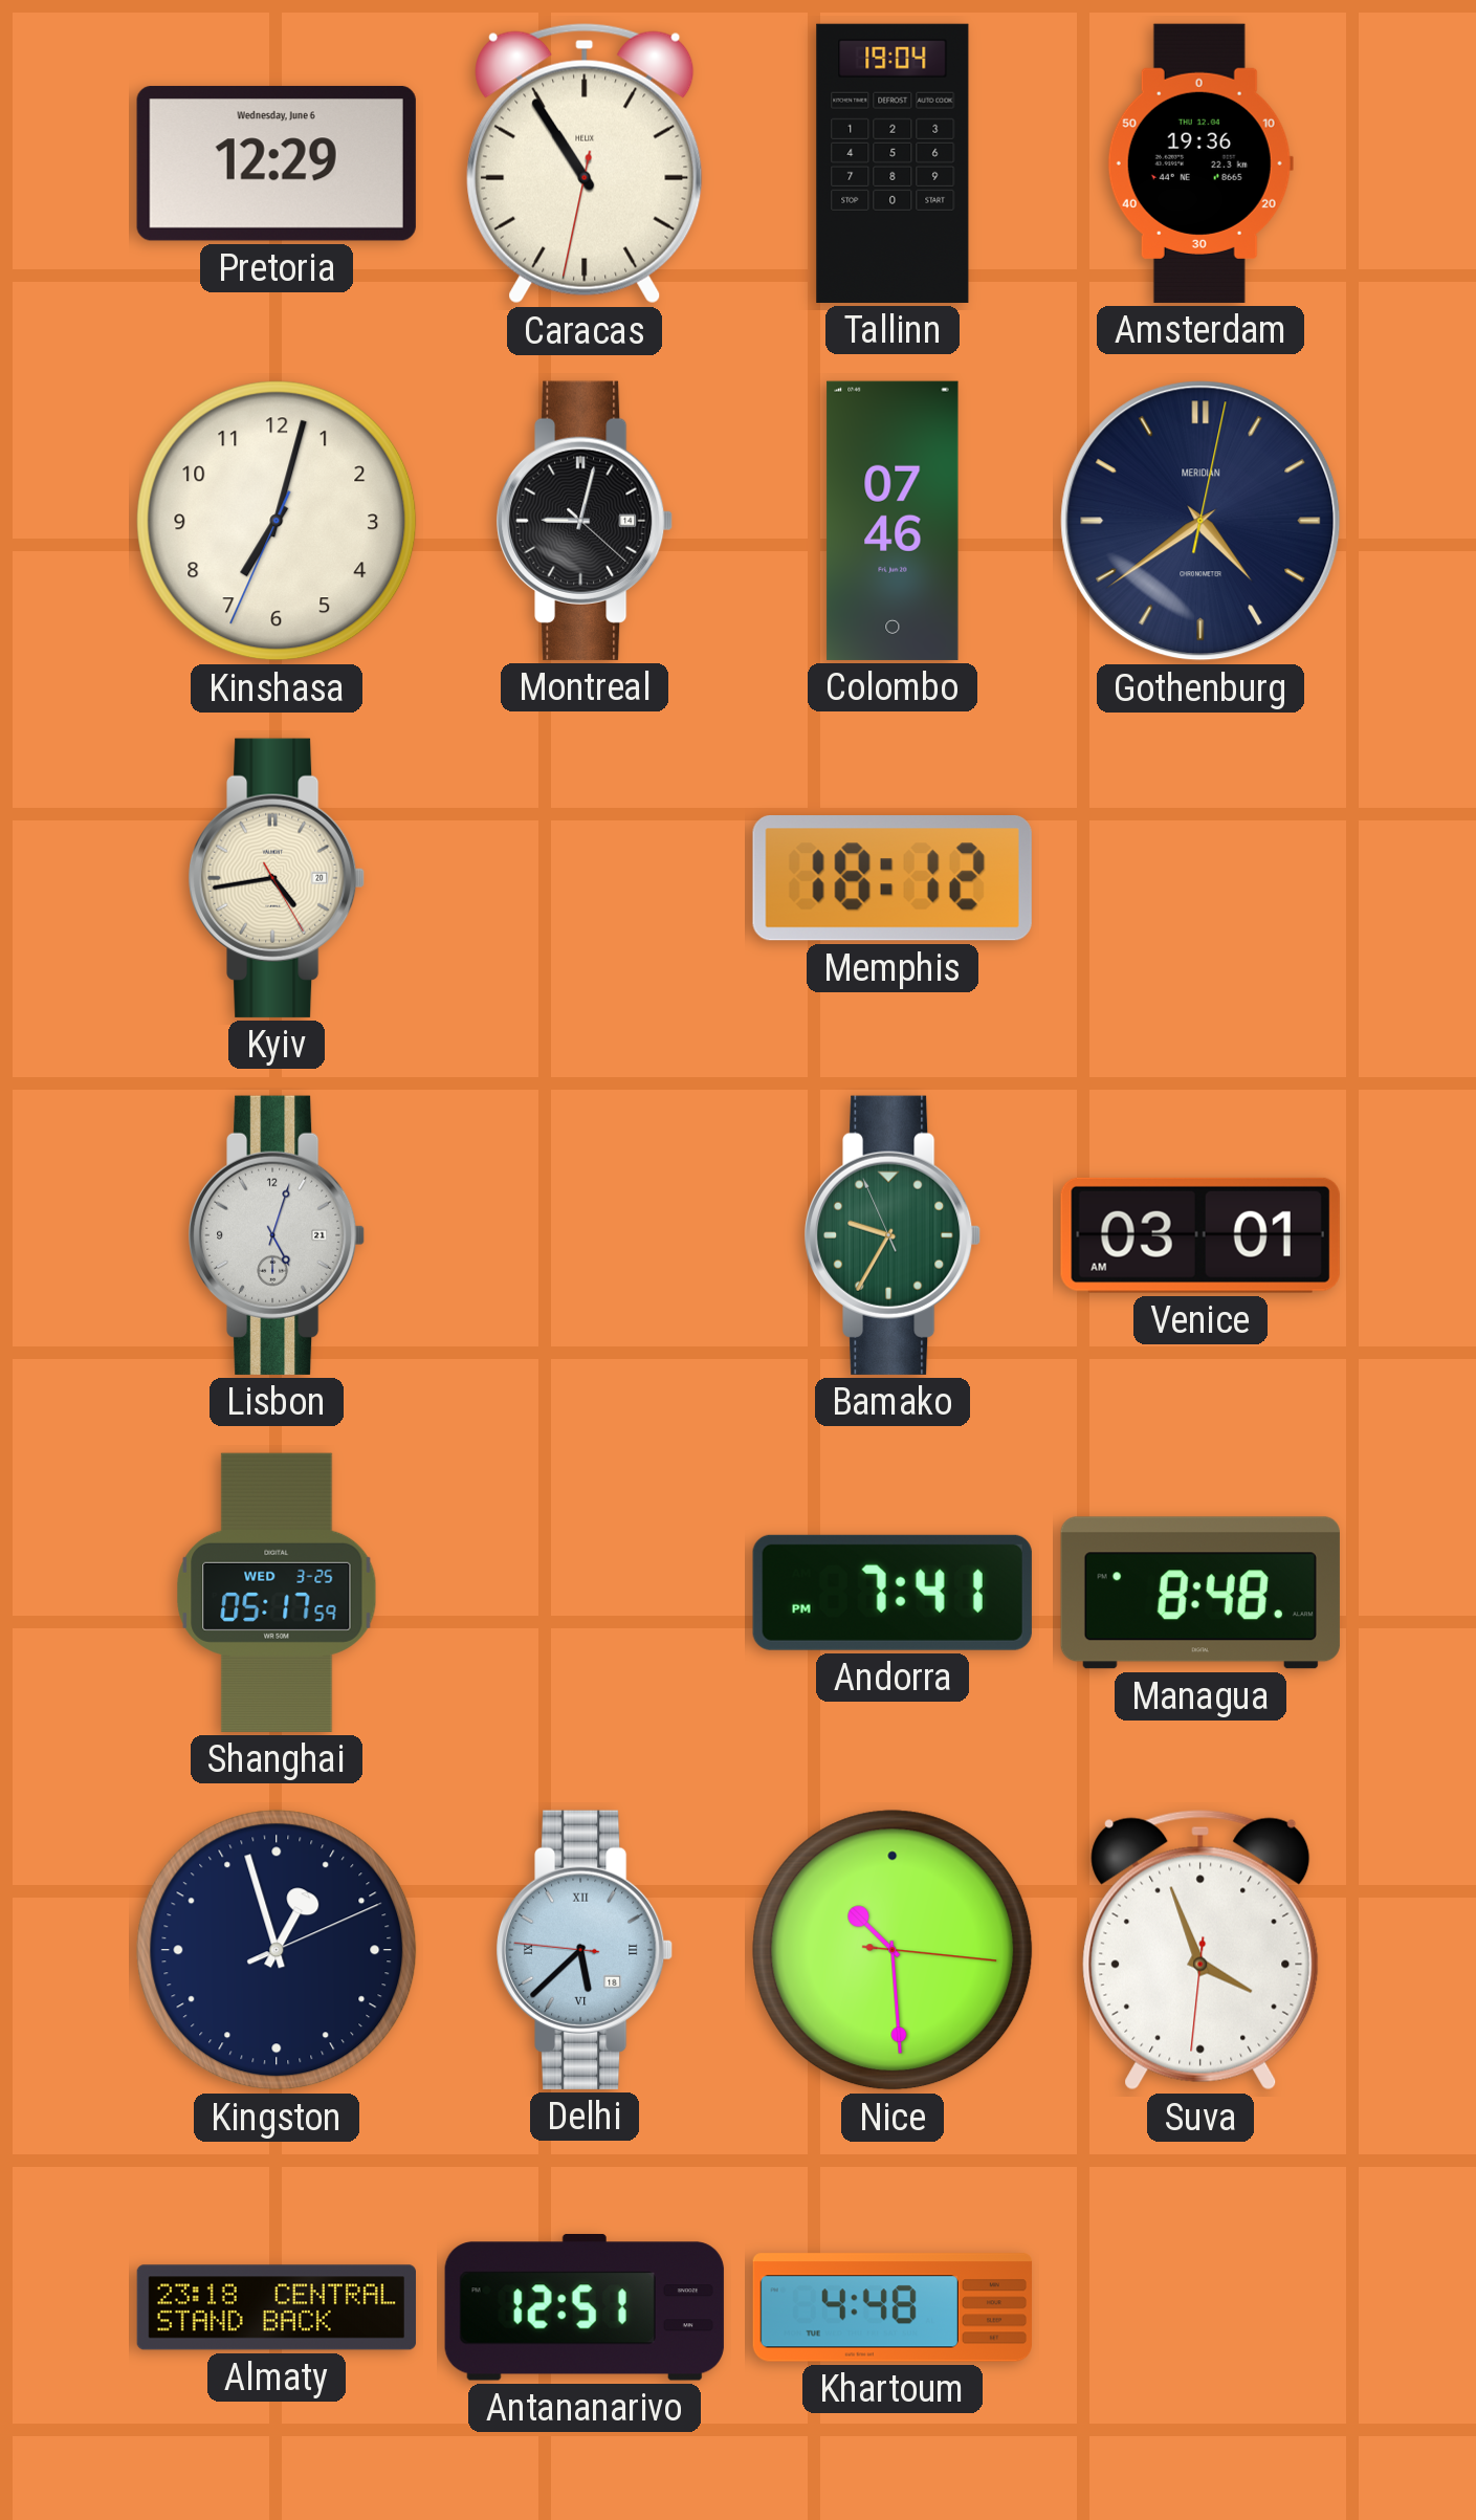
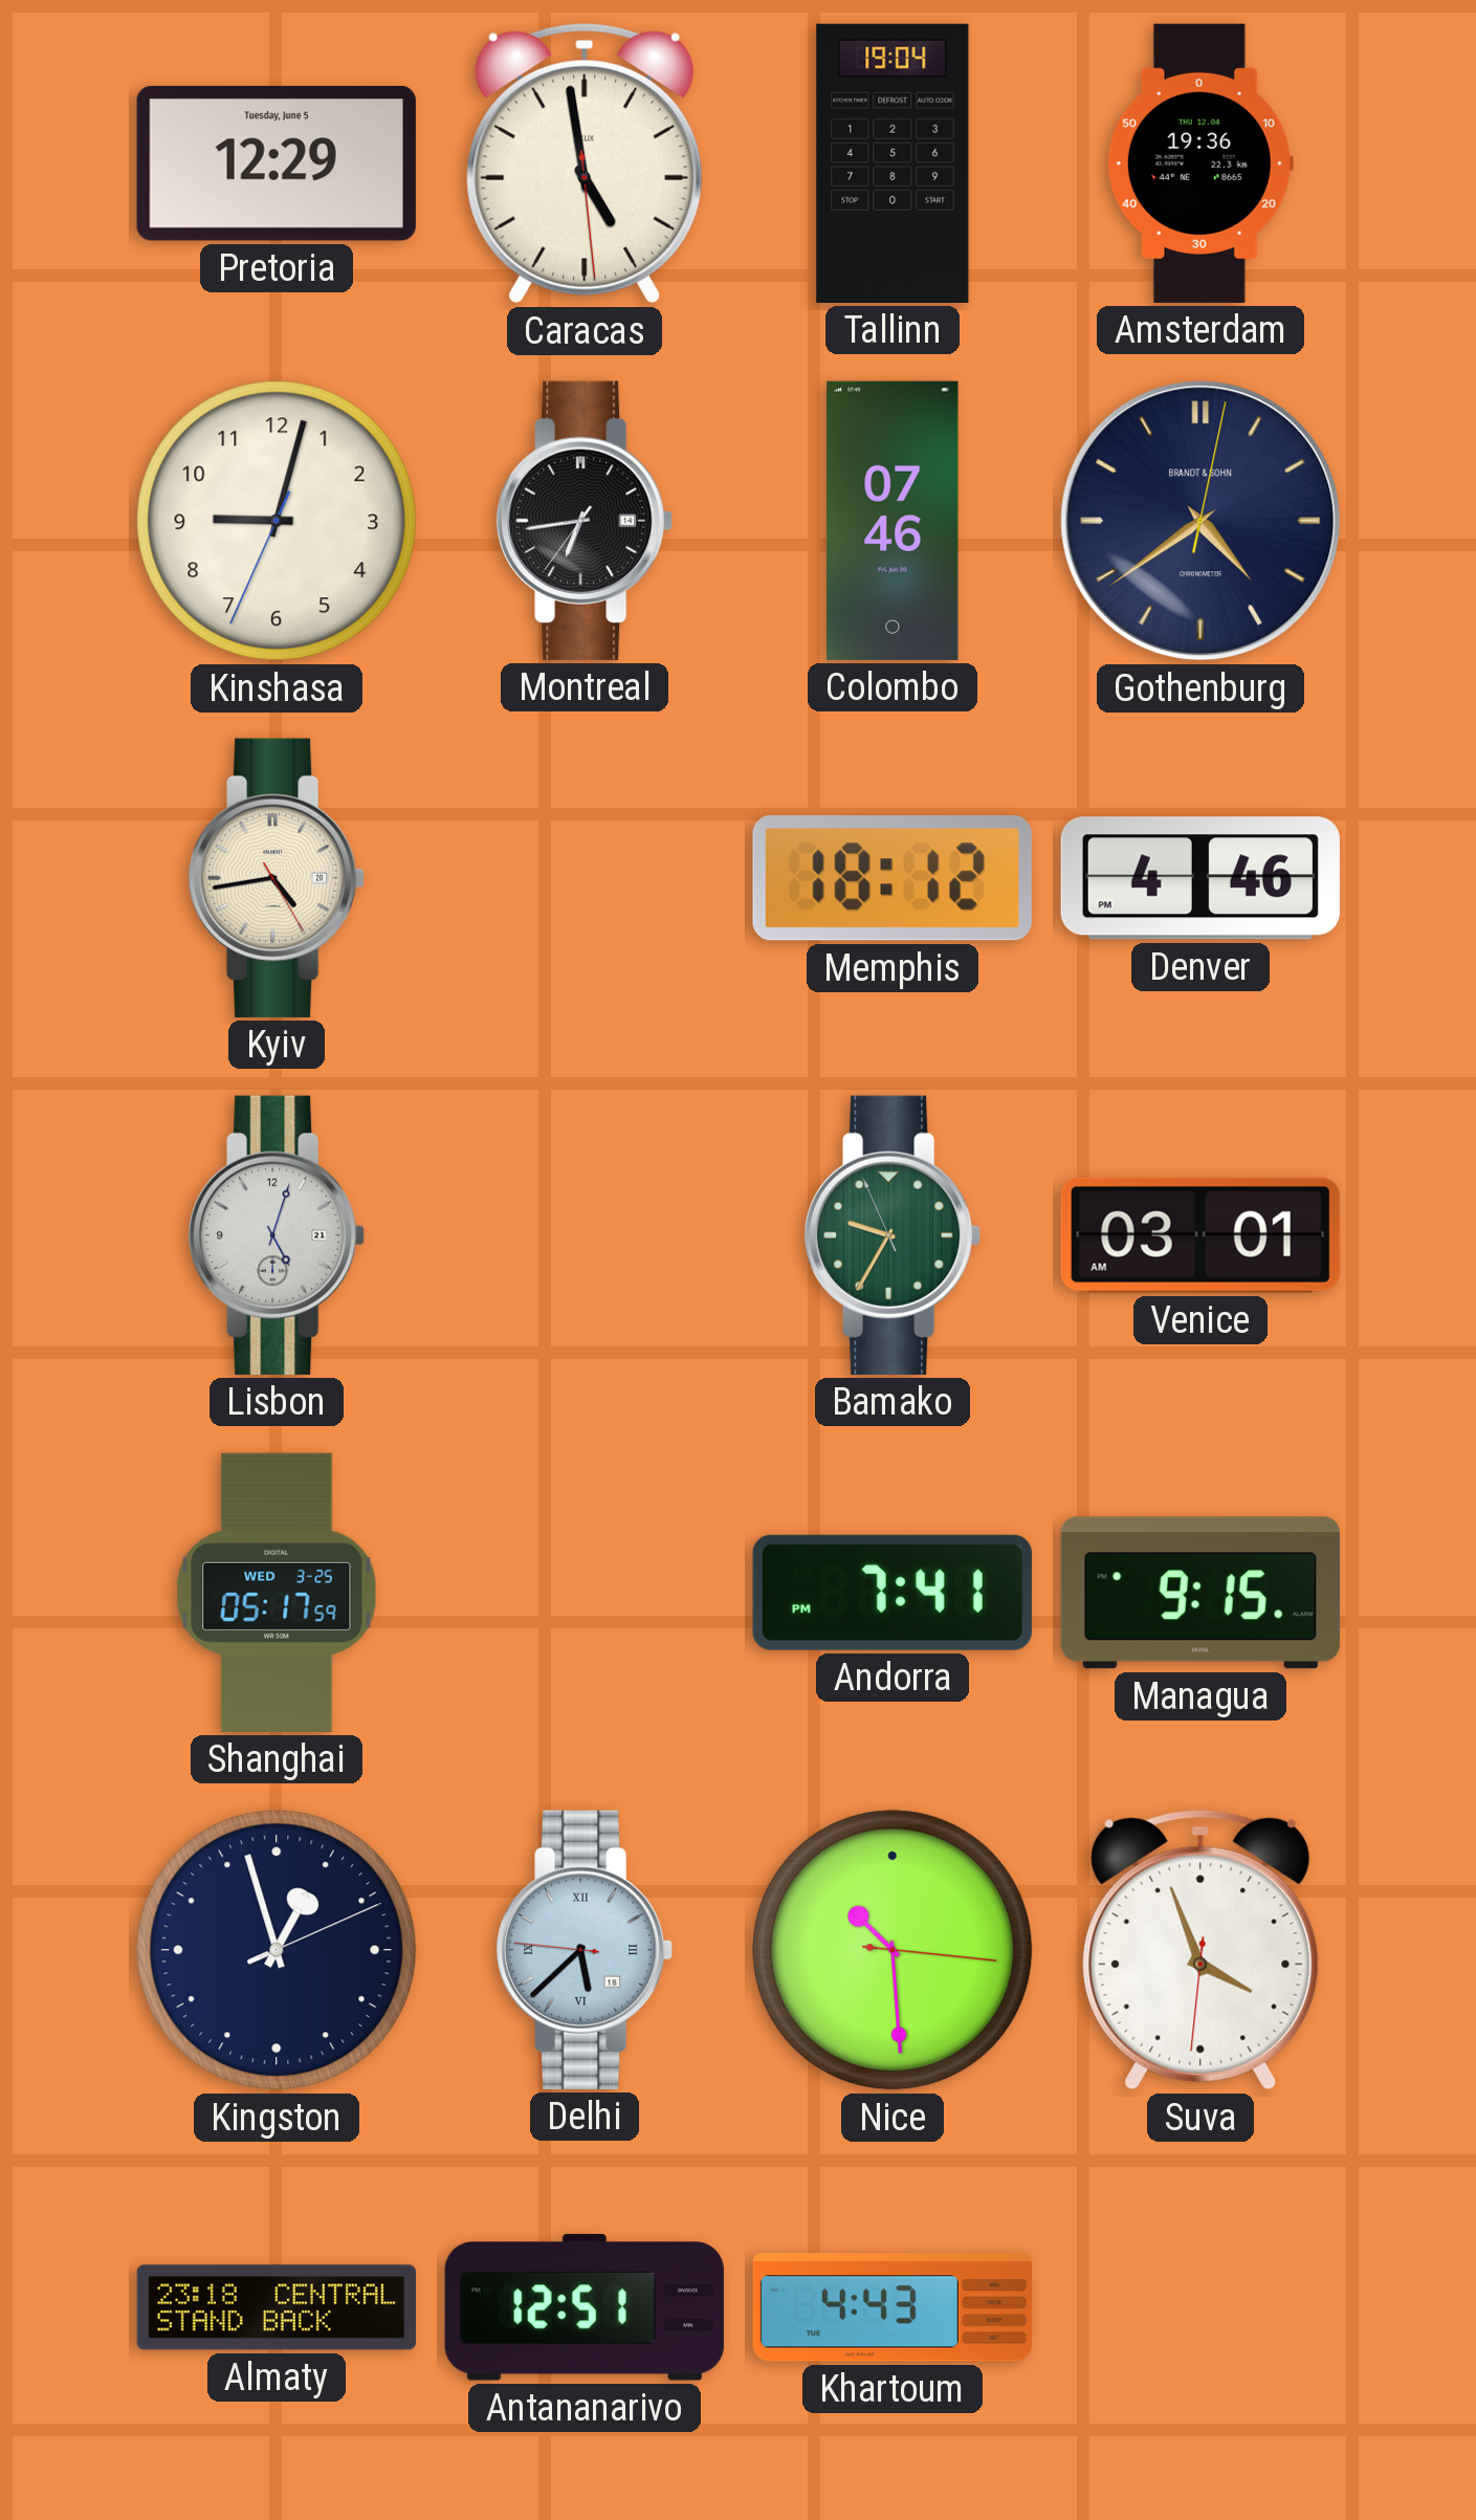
Pretoria date: Wednesday, June 6 -> Tuesday, June 5 (277, 163)
Caracas: 10:54 -> 4:58 (585, 163)
Kinshasa: 7:02 -> 9:02 (277, 521)
Montreal: 9:02 -> 6:43 (586, 521)
Gothenburg brand: MERIDIAN -> BRANDT & SOHN (1200, 521)
Denver: none -> 4:46 (1200, 878)
Managua: 8:48 -> 9:15 (1200, 1593)
Khartoum: 4:48 -> 4:43 (893, 2307)
